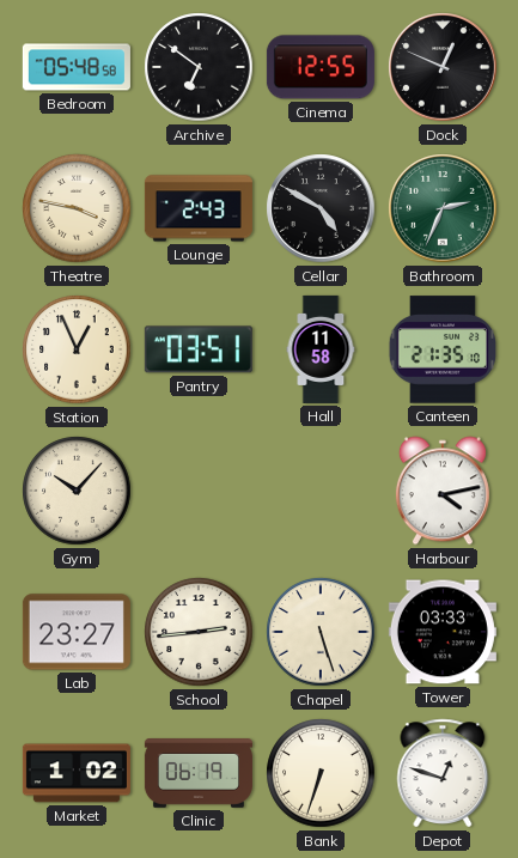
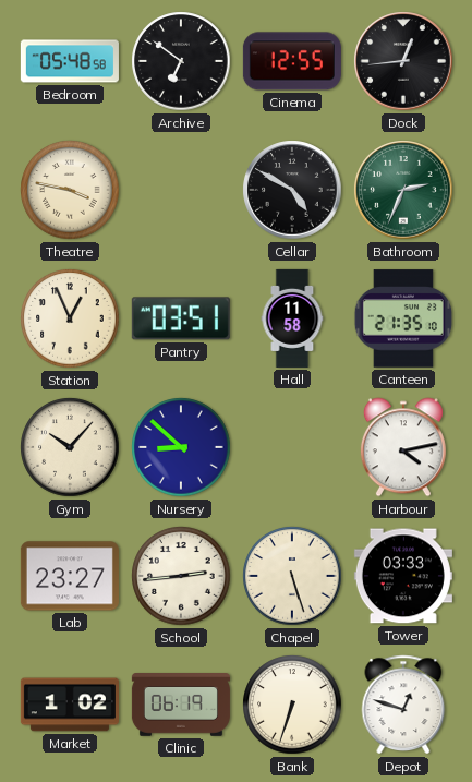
Dock: 12:49 -> 12:44 (403, 61)
Lounge: 2:43 -> none (199, 208)
Nursery: none -> 8:52 (181, 447)
